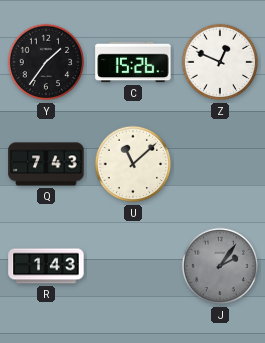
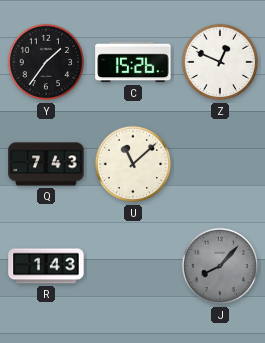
J: 2:06 -> 8:07 (220, 266)
